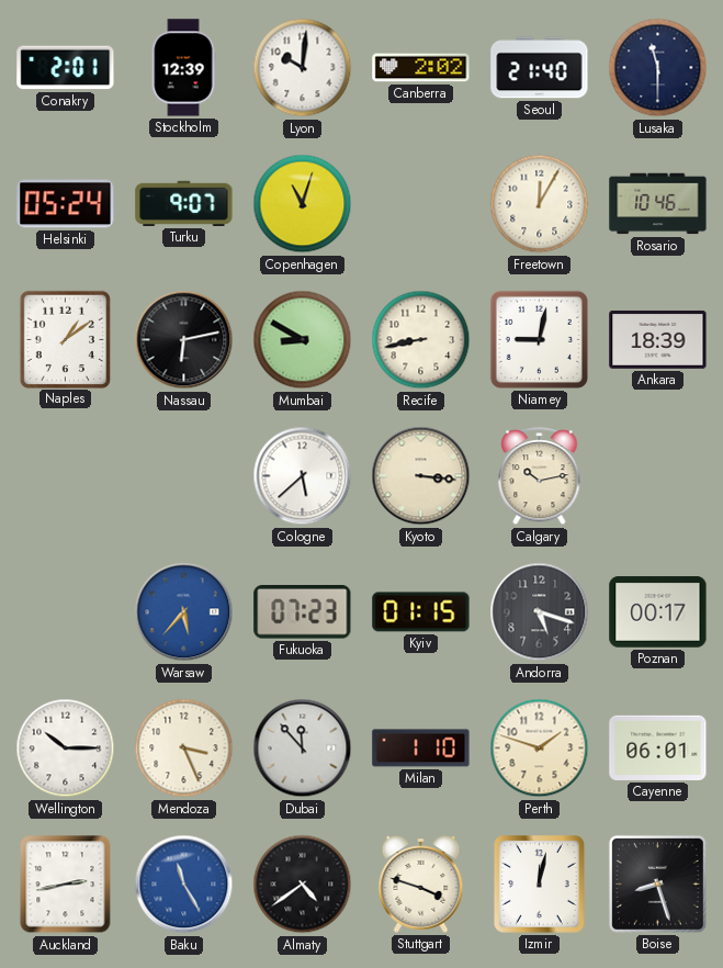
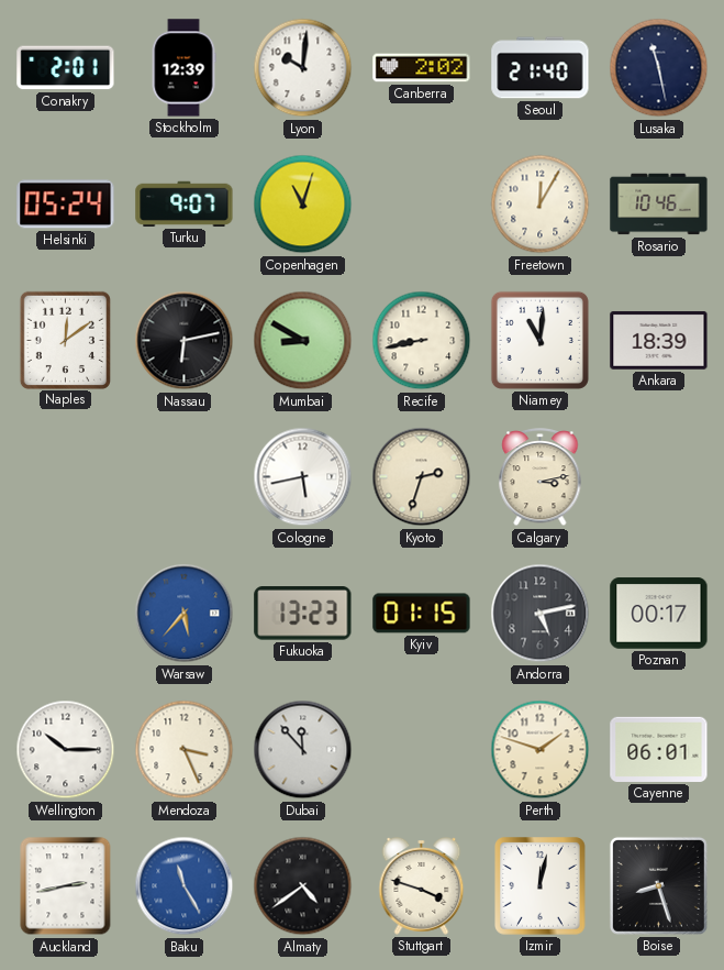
Lusaka: 11:30 -> 11:28 (659, 68)
Naples: 1:09 -> 12:09 (65, 340)
Niamey: 9:02 -> 11:01 (539, 340)
Cologne: 5:38 -> 5:43 (303, 477)
Kyoto: 3:16 -> 2:33 (422, 477)
Calgary: 10:13 -> 3:13 (541, 478)
Fukuoka: 07:23 -> 13:23 (303, 614)
Andorra: 5:18 -> 5:13 (541, 614)
Milan: 1:10 -> none (421, 748)
